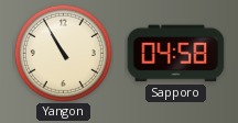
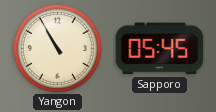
Sapporo: 04:58 -> 05:45 (160, 49)
